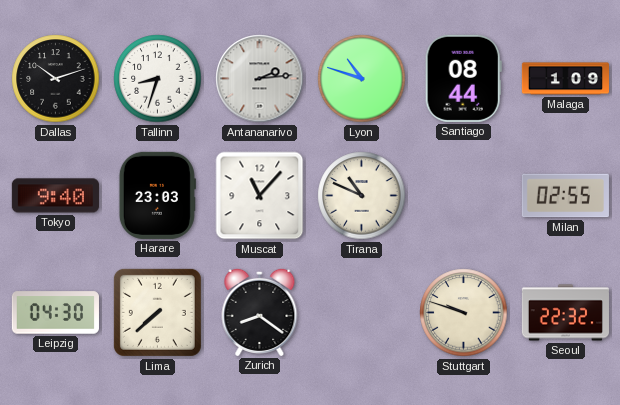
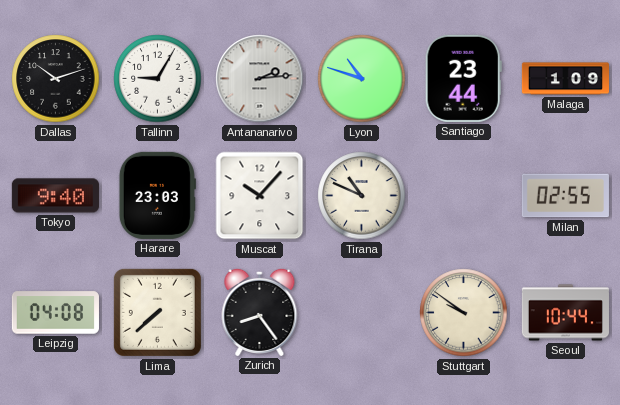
Tallinn: 8:33 -> 9:05 (158, 79)
Santiago: 08:44 -> 23:44 (463, 78)
Muscat: 11:07 -> 10:07 (260, 196)
Leipzig: 04:30 -> 04:08 (55, 313)
Zurich: 8:21 -> 8:24 (260, 312)
Stuttgart: 9:48 -> 9:51 (464, 313)
Seoul: 22:32 -> 10:44 (565, 313)
